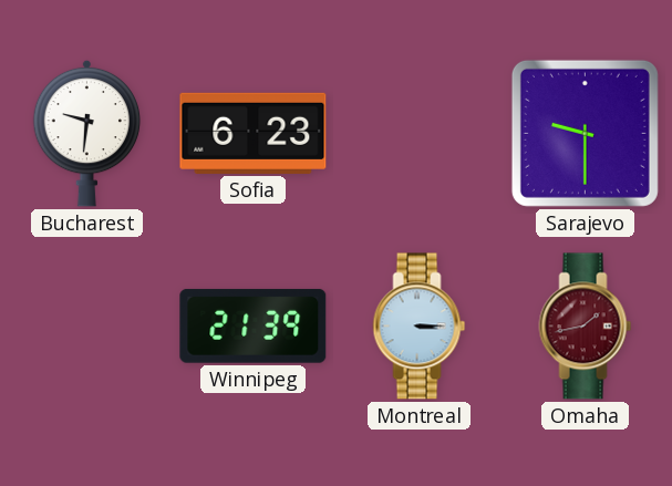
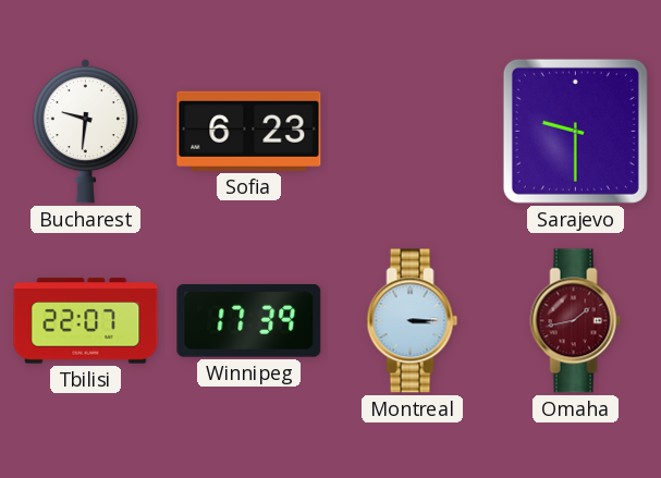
Tbilisi: none -> 22:07 (86, 321)
Winnipeg: 21:39 -> 17:39 (249, 320)
